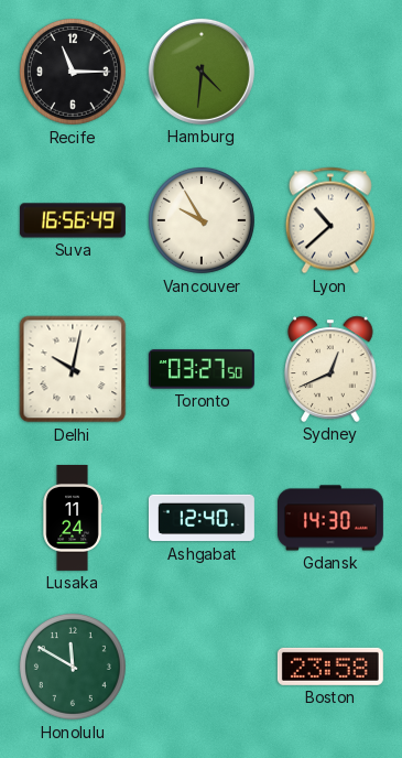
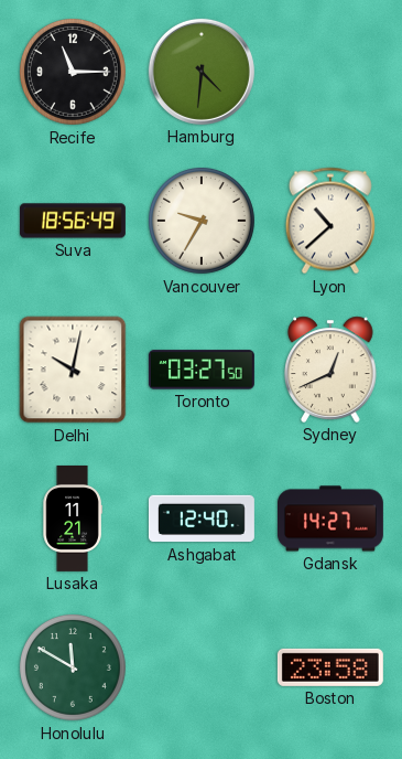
Suva: 16:56 -> 18:56 (73, 221)
Vancouver: 9:55 -> 9:35 (202, 221)
Lusaka: 11:24 -> 11:21 (73, 519)
Gdansk: 14:30 -> 14:27 (330, 519)
